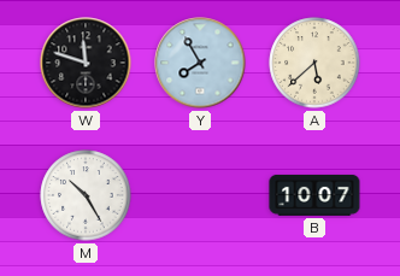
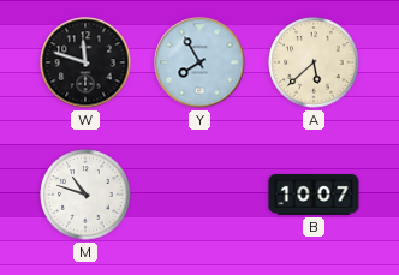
M: 10:25 -> 10:48 (85, 195)
